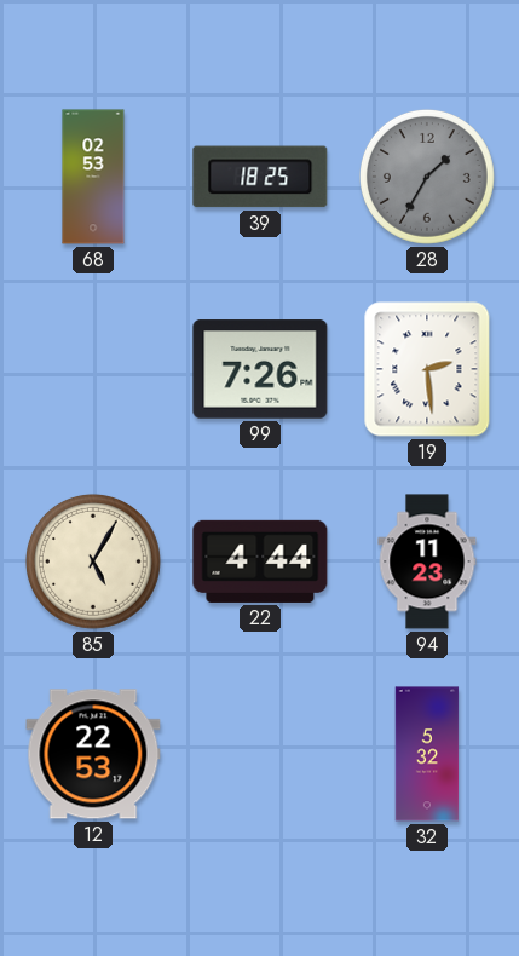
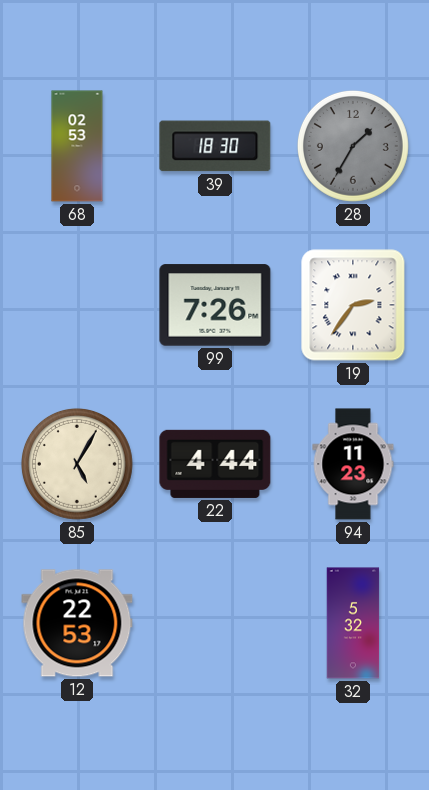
39: 18:25 -> 18:30 (215, 146)
19: 2:29 -> 2:36 (353, 305)
